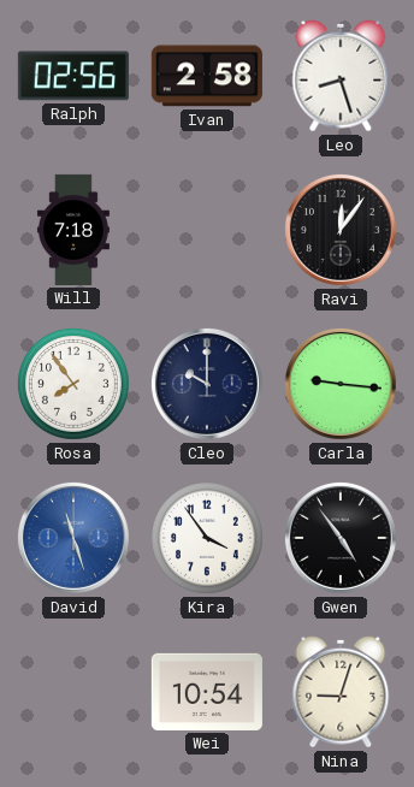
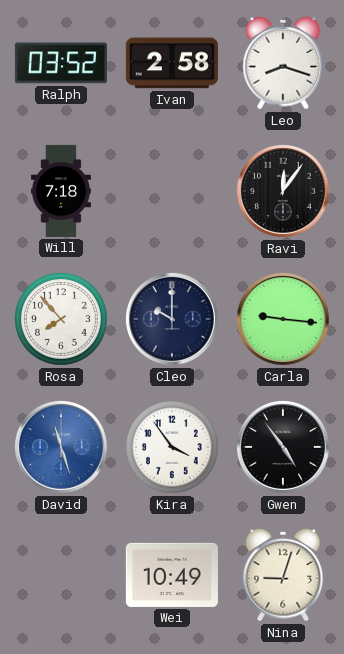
Ralph: 02:56 -> 03:52 (61, 63)
Leo: 8:27 -> 8:18 (283, 63)
Rosa: 7:54 -> 7:53 (62, 320)
Wei: 10:54 -> 10:49 (172, 575)
